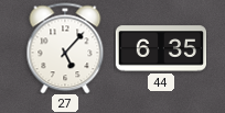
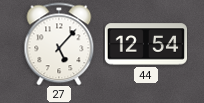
44: 6:35 -> 12:54 (146, 44)
